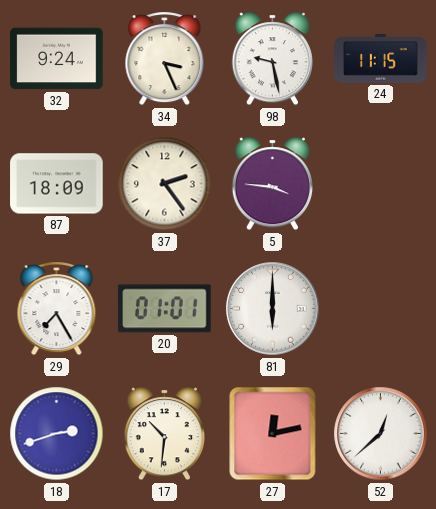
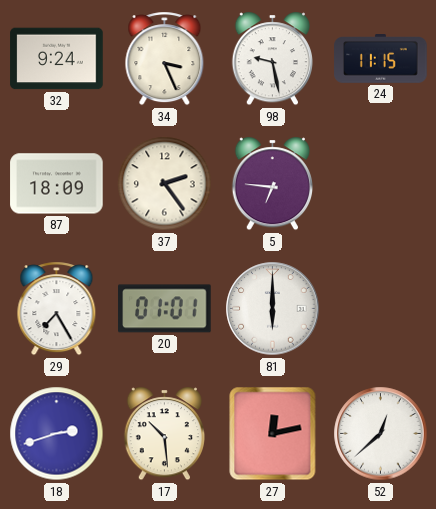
5: 3:46 -> 6:46 (272, 184)
17: 10:31 -> 10:29 (164, 434)
